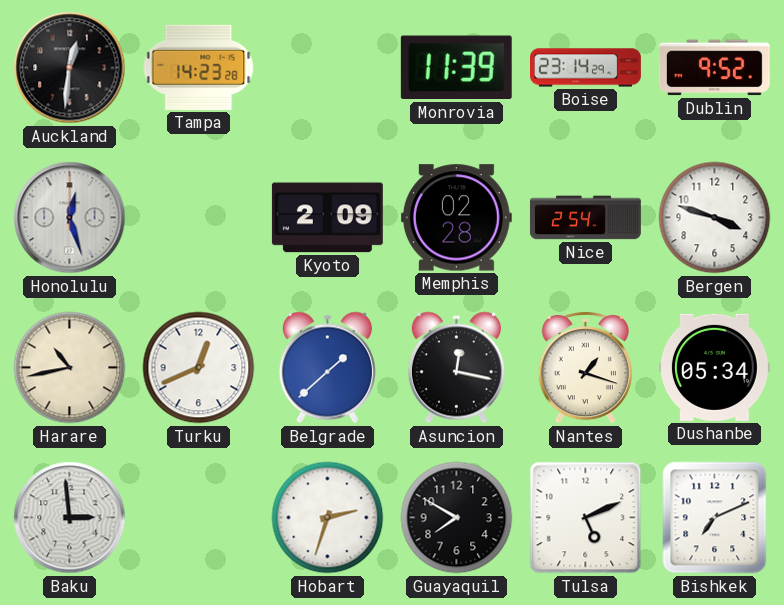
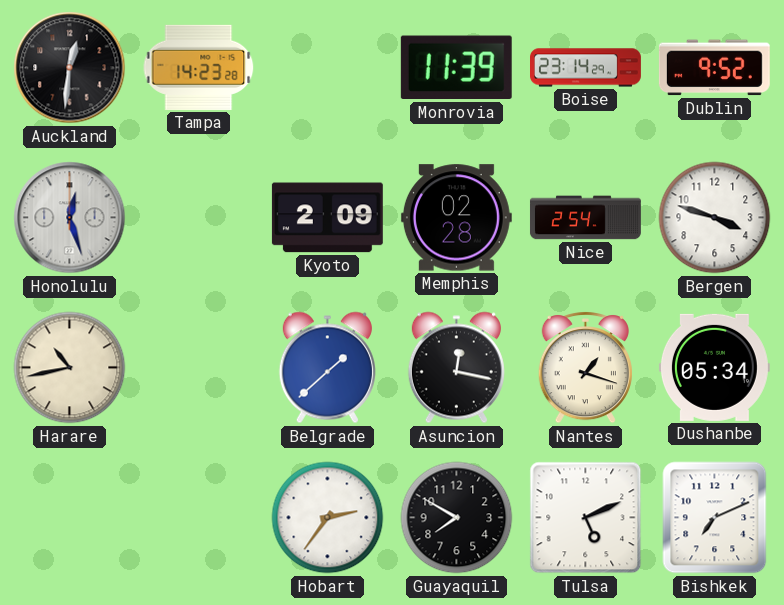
Turku: 12:41 -> none (199, 368)
Baku: 2:59 -> none (70, 518)
Hobart: 2:33 -> 2:36 (328, 518)
